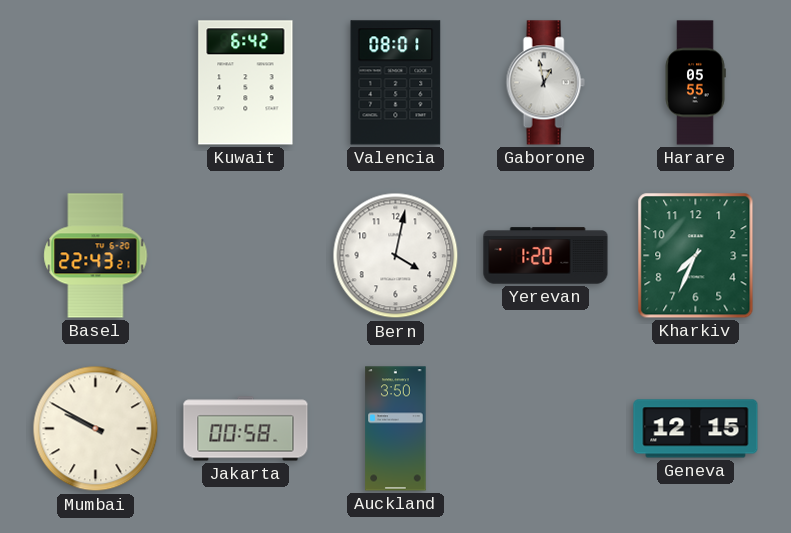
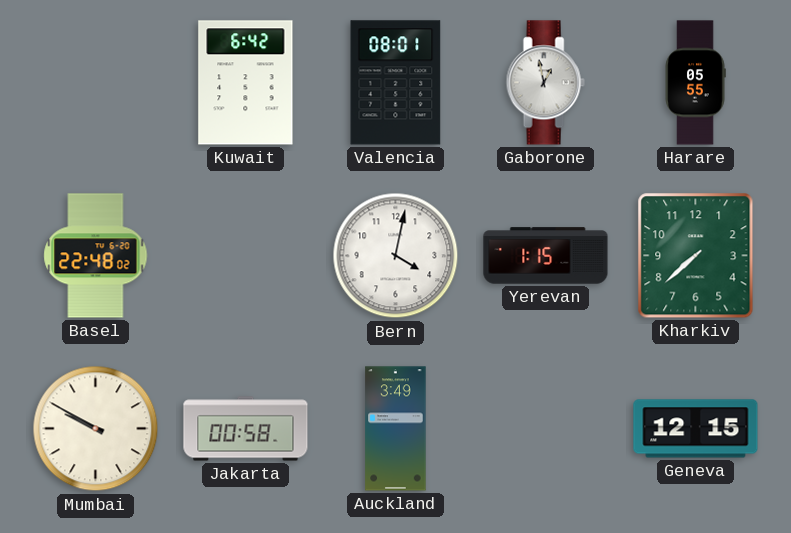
Basel: 22:43 -> 22:48 (96, 256)
Yerevan: 1:20 -> 1:15 (546, 256)
Kharkiv: 7:34 -> 7:38 (696, 256)
Auckland: 3:50 -> 3:49 (396, 429)
